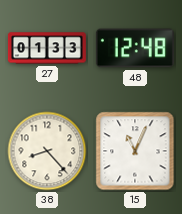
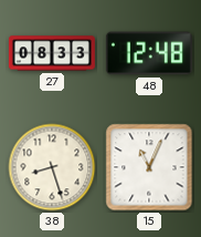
27: 01:33 -> 08:33 (52, 53)
38: 8:23 -> 8:27 (52, 167)
